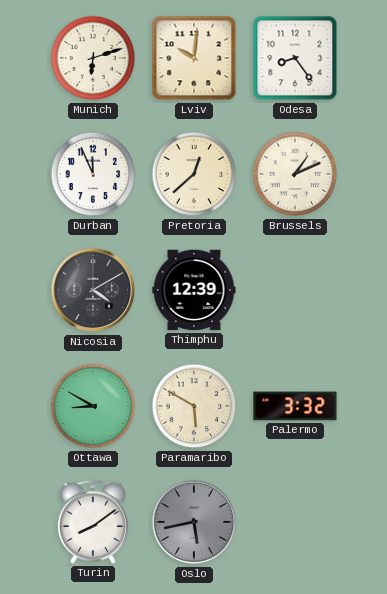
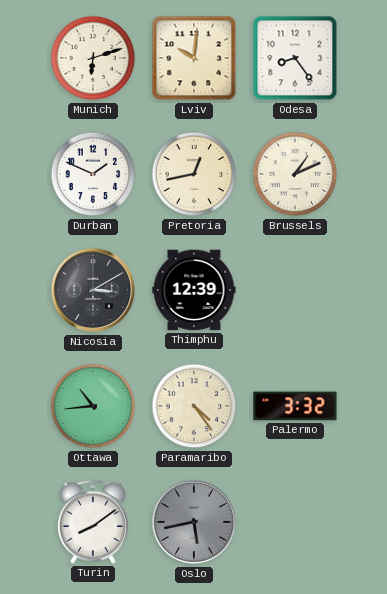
Durban: 11:56 -> 1:49 (93, 174)
Pretoria: 12:38 -> 12:43 (194, 174)
Nicosia: 4:10 -> 3:10 (93, 290)
Ottawa: 8:50 -> 10:44 (93, 406)
Paramaribo: 5:50 -> 4:24 (194, 406)
